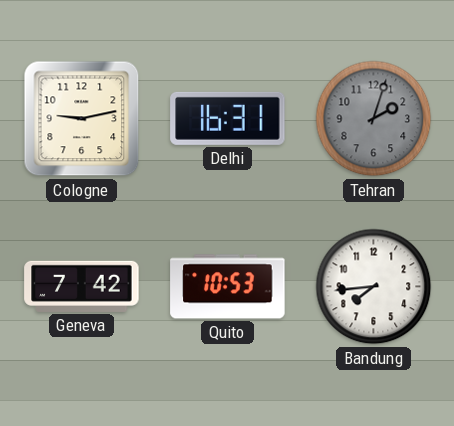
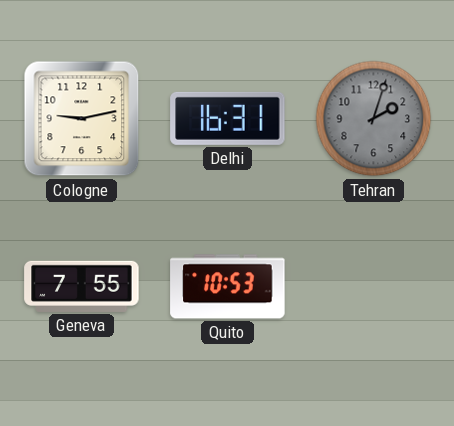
Geneva: 7:42 -> 7:55 (82, 286)
Bandung: 7:44 -> none (374, 287)
